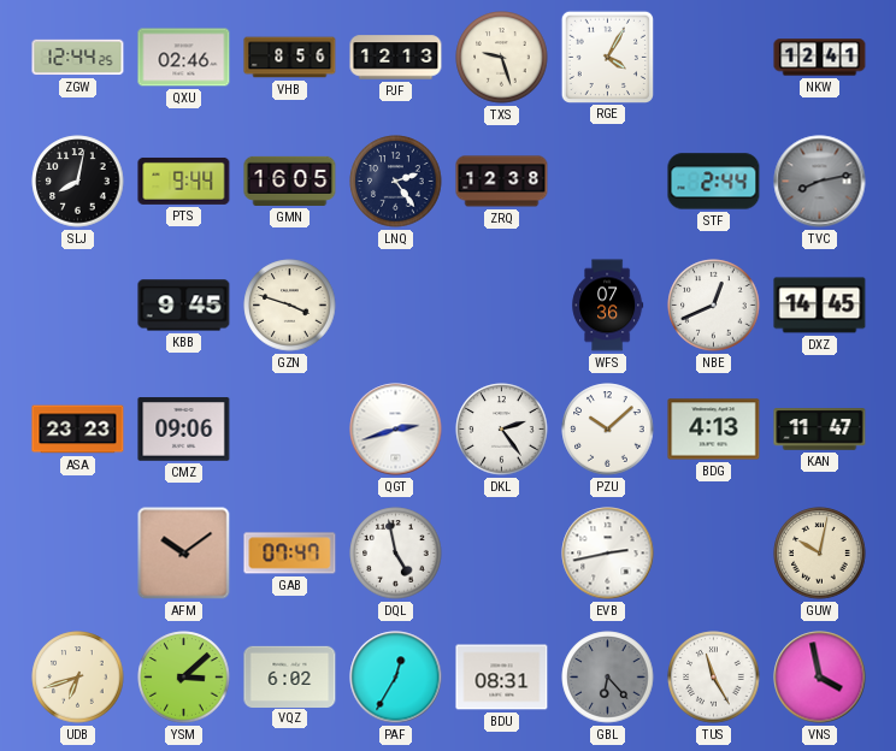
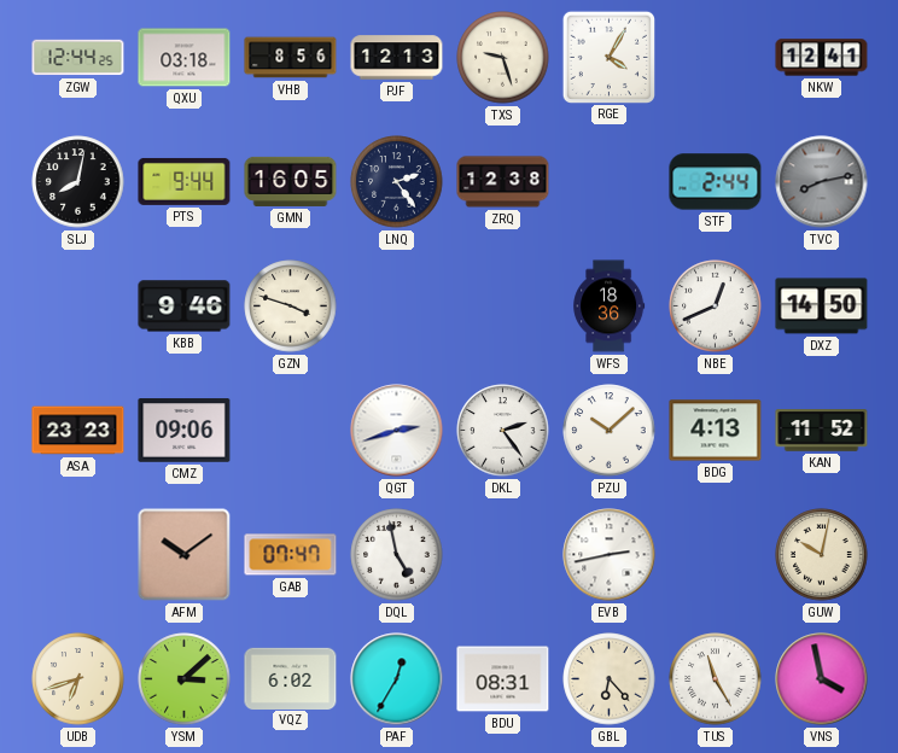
QXU: 02:46 -> 03:18 (185, 58)
KBB: 9:45 -> 9:46 (185, 307)
WFS: 07:36 -> 18:36 (610, 307)
DXZ: 14:45 -> 14:50 (822, 307)
KAN: 11:47 -> 11:52 (822, 431)
GBL dial: grey -> cream (610, 679)
